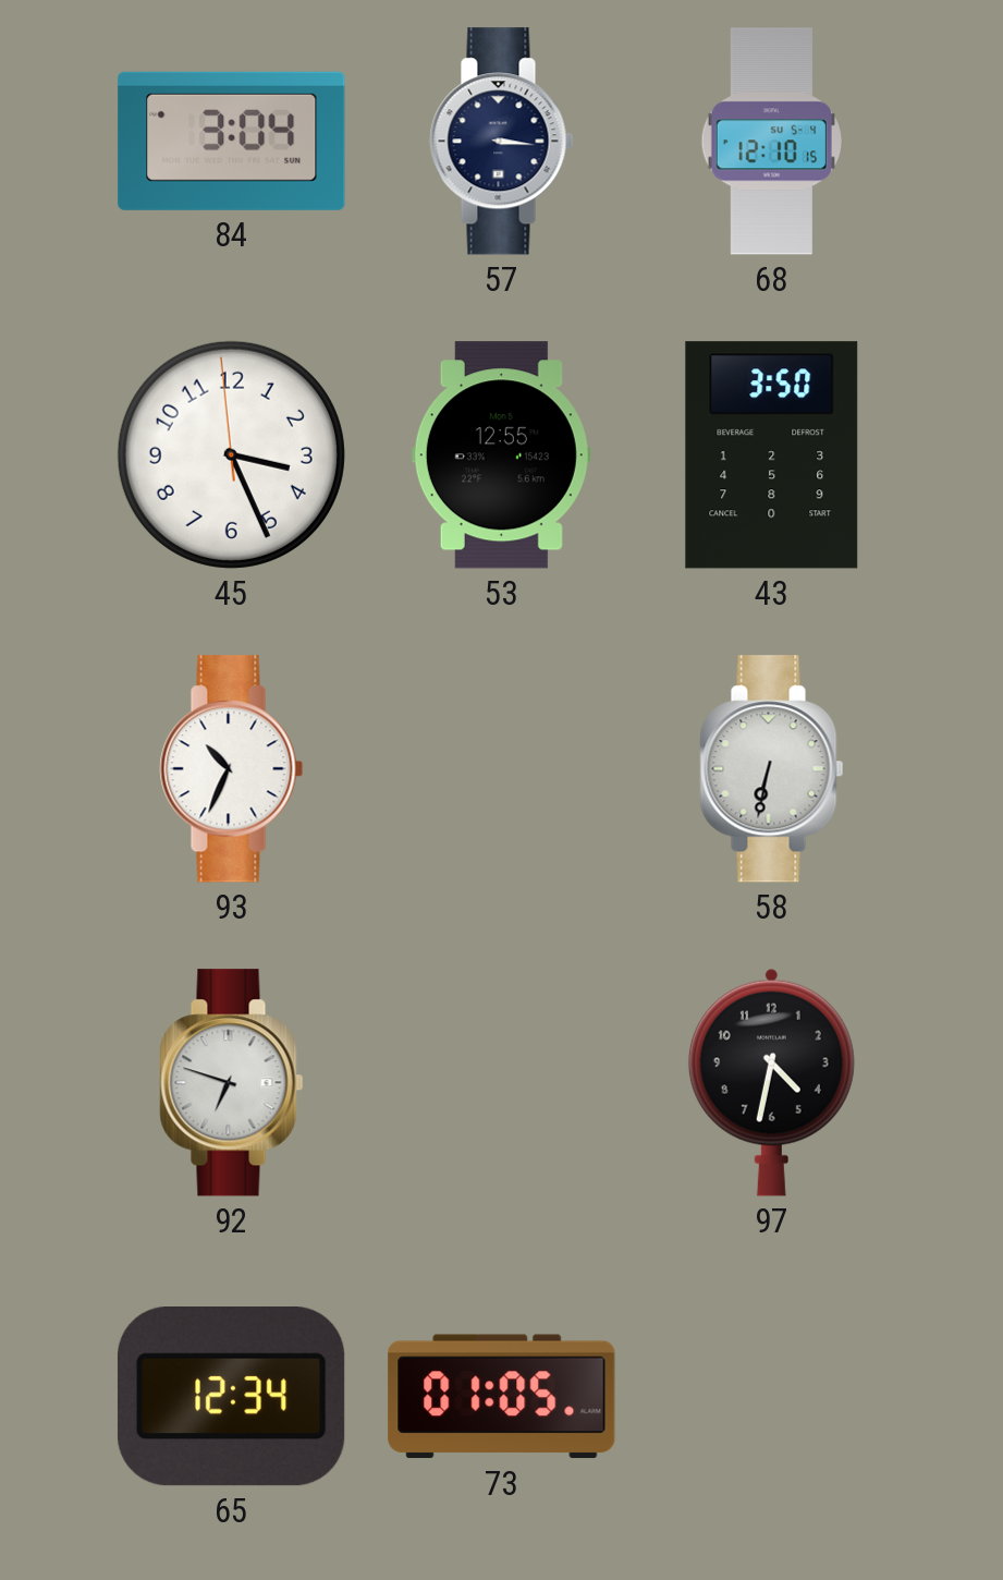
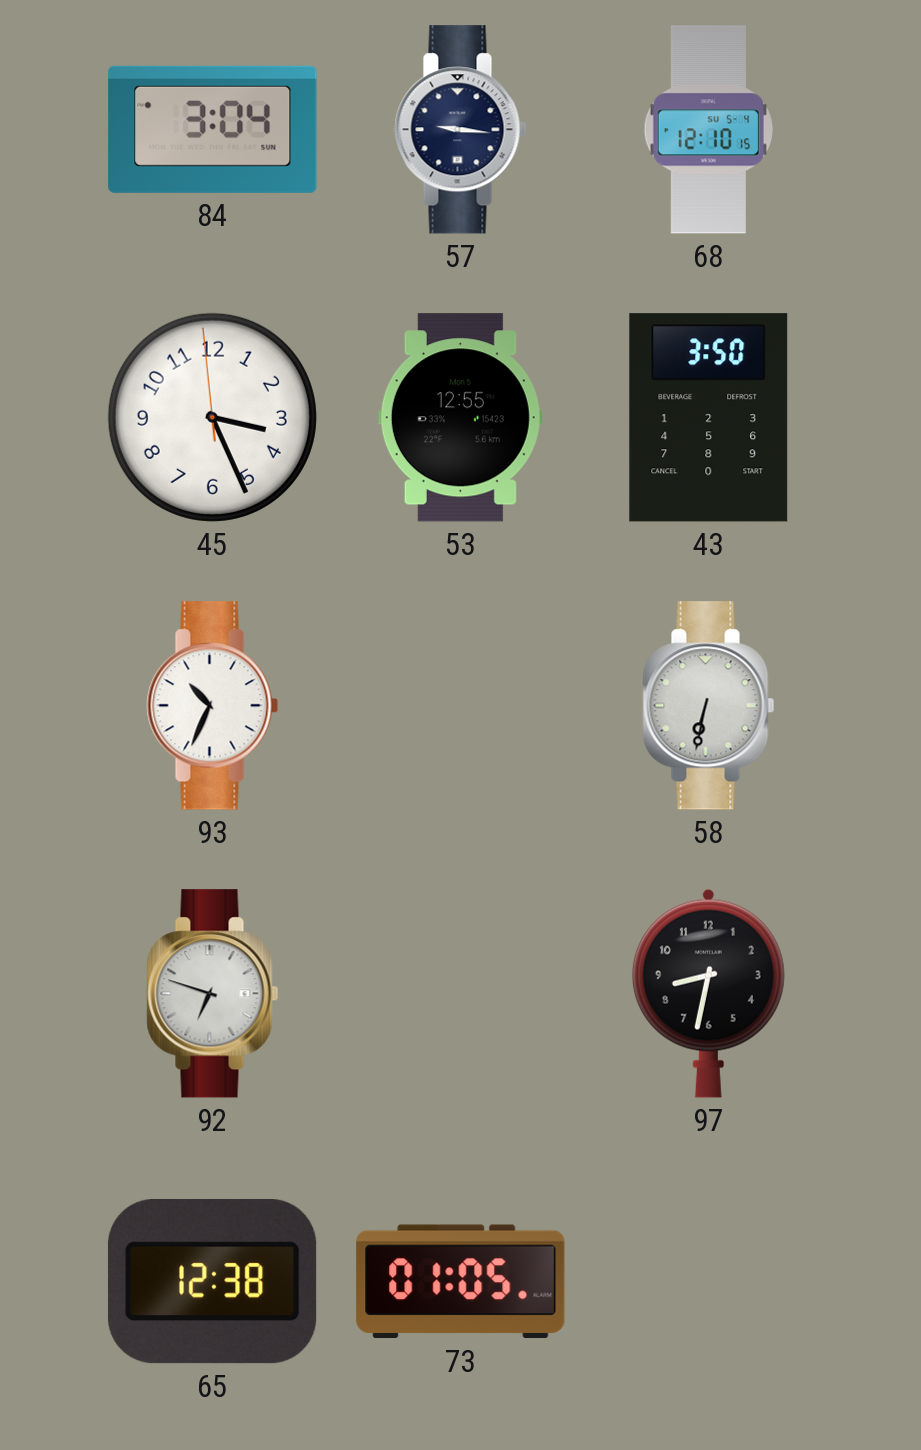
57: 3:16 -> 9:16 (461, 130)
97: 4:32 -> 8:32 (708, 993)
65: 12:34 -> 12:38 (212, 1282)
